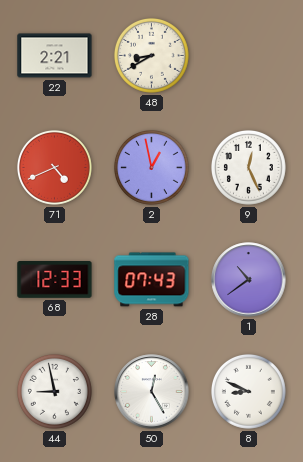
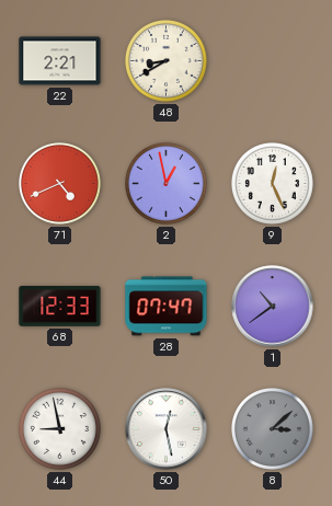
28: 07:43 -> 07:47 (167, 307)
50: 12:25 -> 12:28 (167, 429)
8: 8:49 -> 3:08 (272, 428)
8 dial: white -> grey (272, 428)
